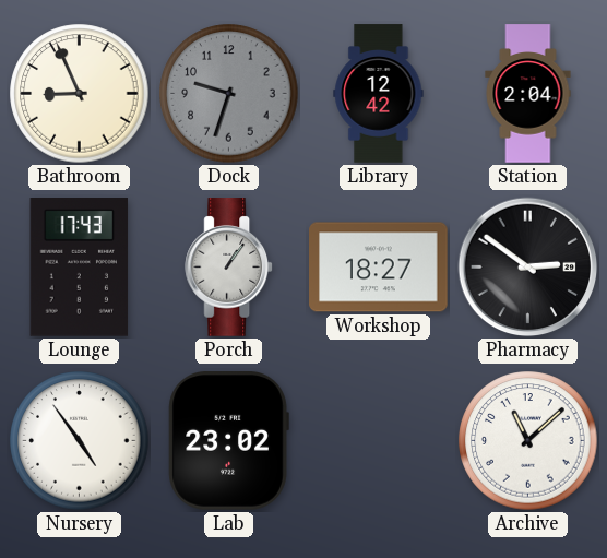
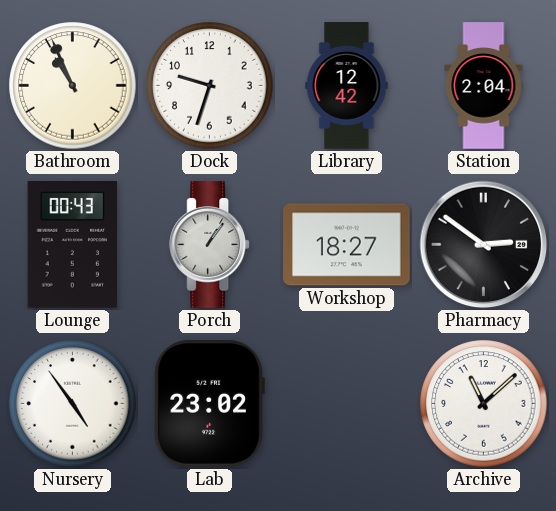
Bathroom: 8:56 -> 10:56 (73, 86)
Dock dial: grey -> white (210, 86)
Lounge: 17:43 -> 00:43 (73, 245)
